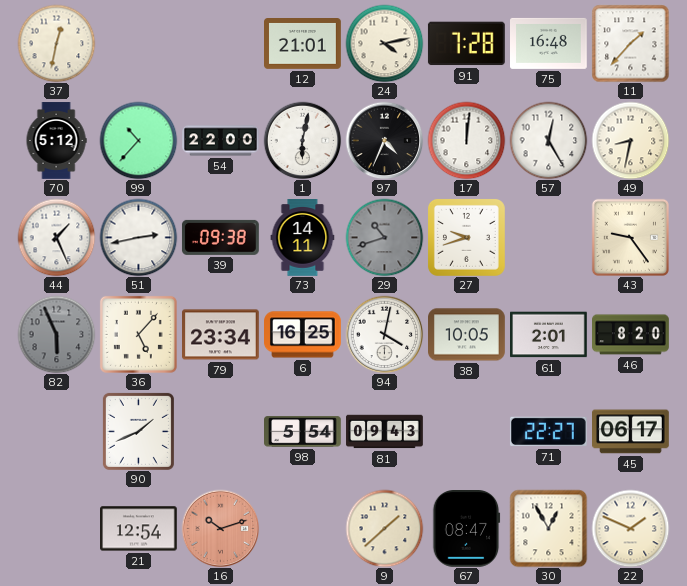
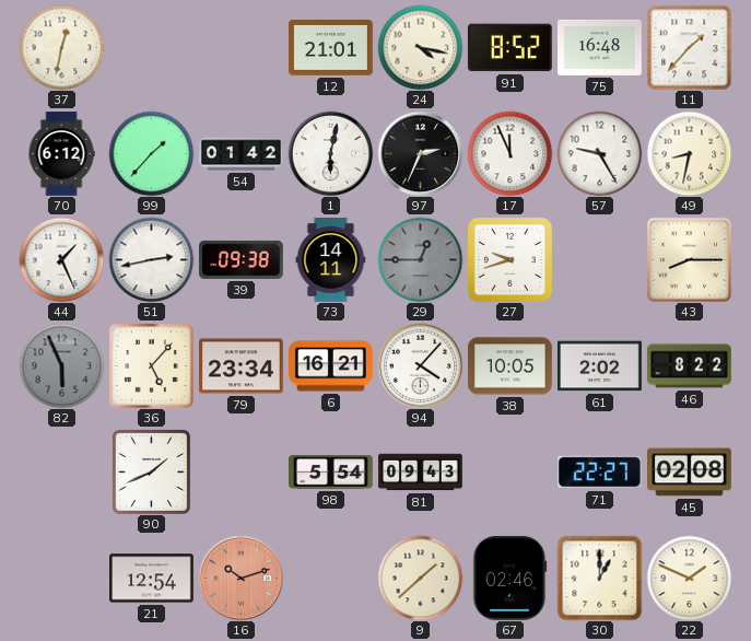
24: 4:13 -> 4:17 (420, 47)
91: 7:28 -> 8:52 (509, 48)
70: 5:12 -> 6:12 (61, 154)
99: 10:37 -> 1:37 (151, 153)
54: 22:00 -> 01:42 (242, 154)
97: 4:34 -> 2:34 (420, 153)
17: 12:01 -> 11:56 (509, 153)
57: 12:25 -> 9:25 (599, 153)
29: 10:42 -> 12:45 (420, 259)
43: 9:24 -> 8:15 (689, 259)
6: 16:25 -> 16:21 (331, 366)
94: 4:02 -> 4:07 (420, 365)
61: 2:01 -> 2:02 (600, 366)
46: 8:20 -> 8:22 (690, 366)
45: 06:17 -> 02:08 (690, 473)
67: 08:47 -> 02:46 (509, 579)
30: 12:55 -> 1:00 (599, 578)
